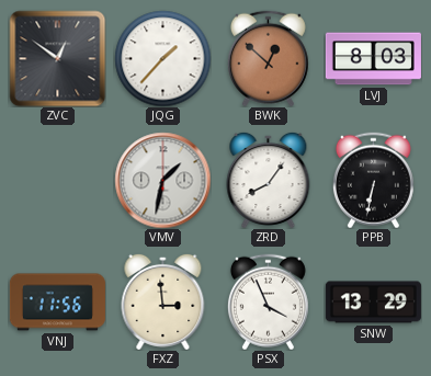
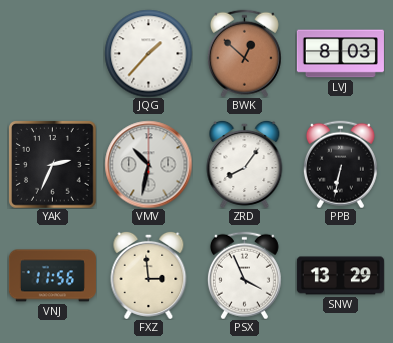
ZVC: 12:51 -> none (57, 58)
YAK: none -> 2:34 (53, 165)
VMV: 1:32 -> 10:32 (148, 164)
